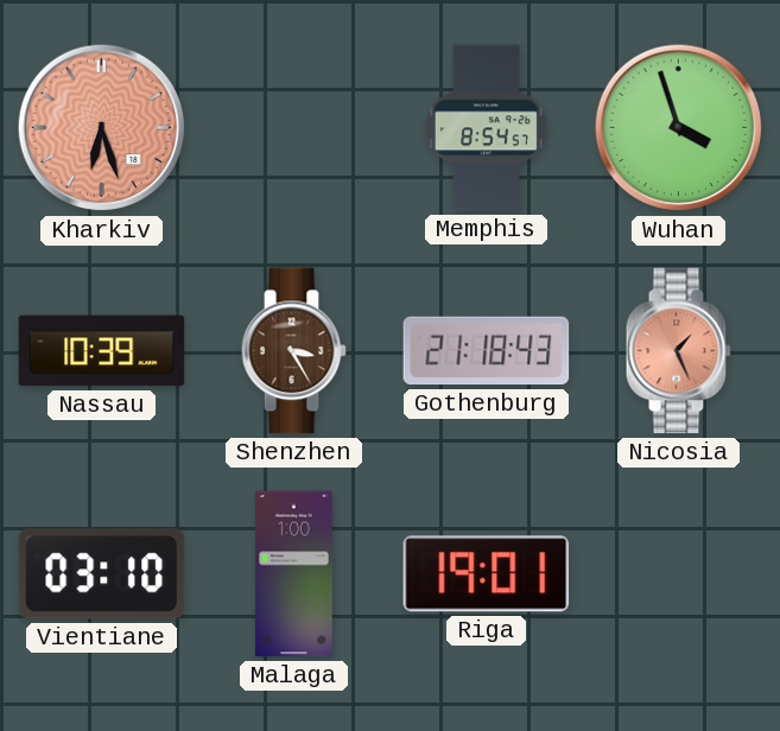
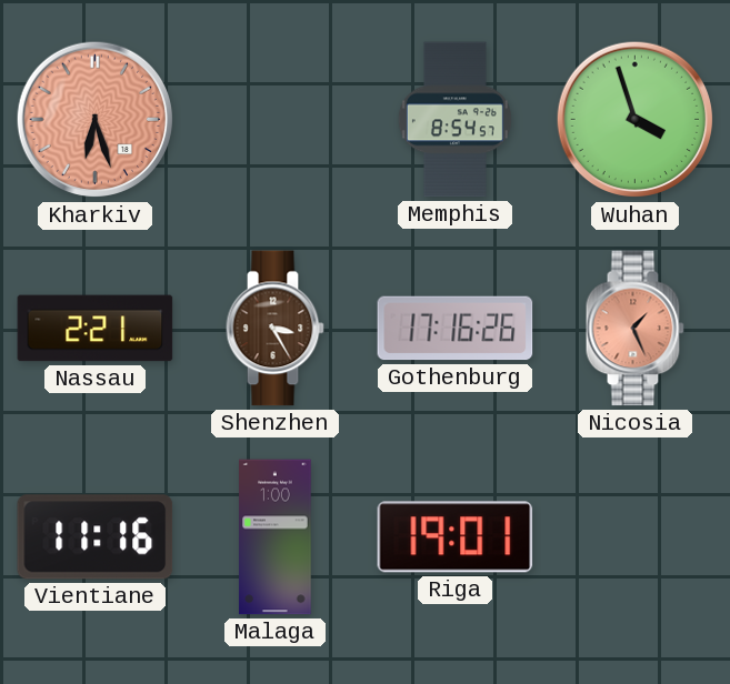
Nassau: 10:39 -> 2:21 (96, 329)
Gothenburg: 21:18 -> 17:16 (456, 329)
Vientiane: 03:10 -> 11:16 (96, 537)
